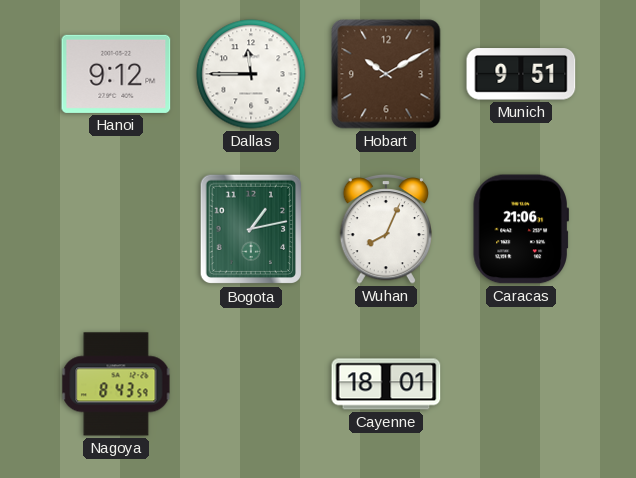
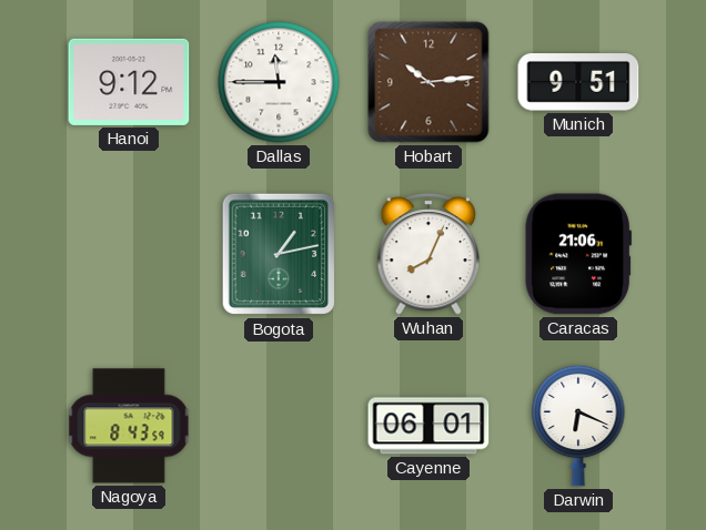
Hobart: 10:10 -> 10:14 (428, 82)
Cayenne: 18:01 -> 06:01 (428, 426)
Darwin: none -> 6:19 (578, 426)
